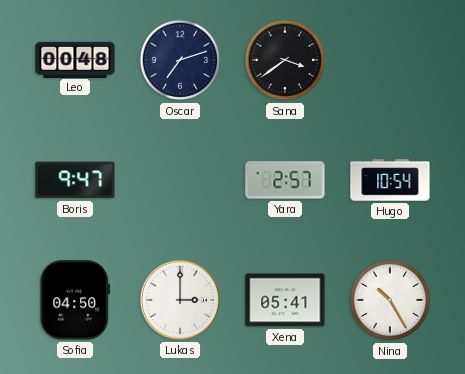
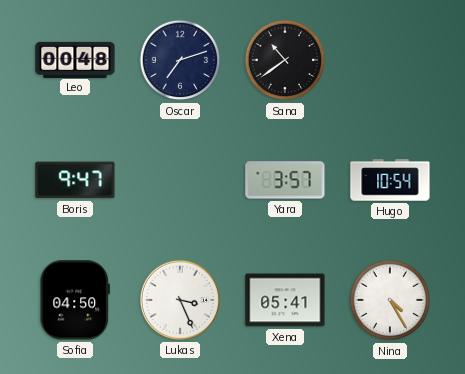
Sana: 3:39 -> 10:39 (285, 60)
Yara: 2:57 -> 3:57 (285, 180)
Lukas: 3:00 -> 3:26 (180, 300)
Nina: 10:25 -> 4:25 (390, 300)
